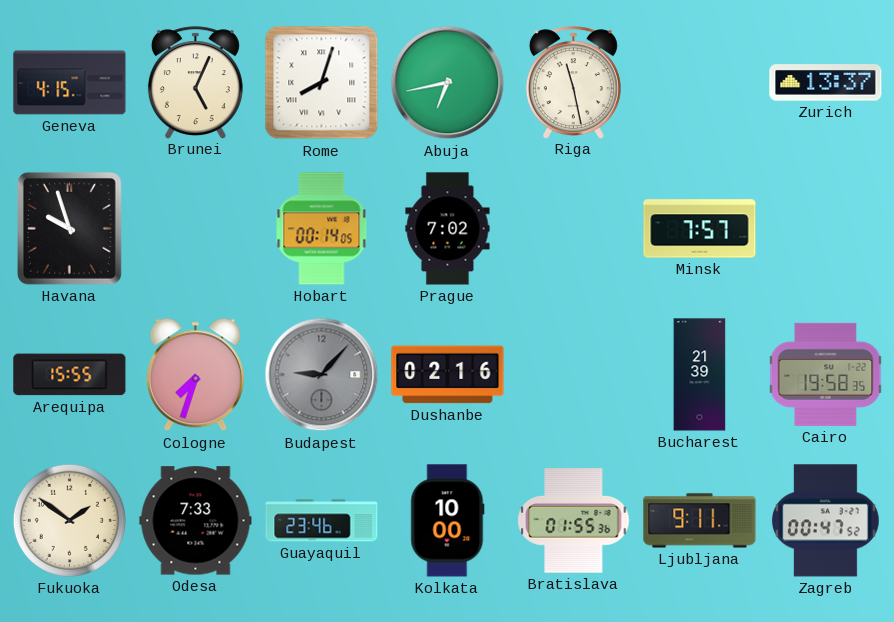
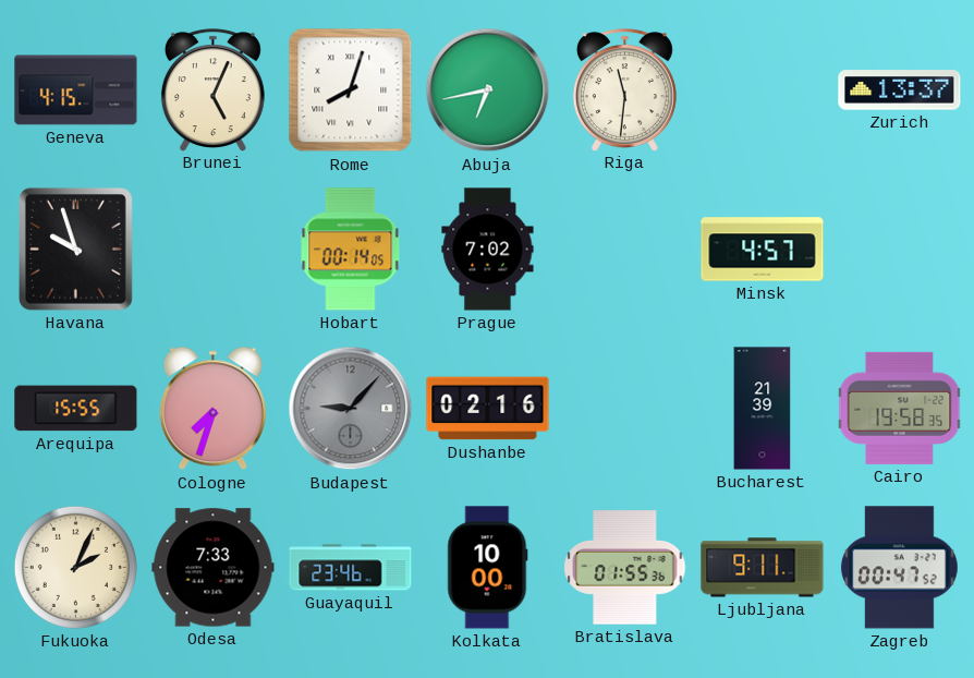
Riga: 11:28 -> 11:31 (624, 89)
Minsk: 7:57 -> 4:57 (763, 250)
Fukuoka: 1:51 -> 2:04 (75, 567)
